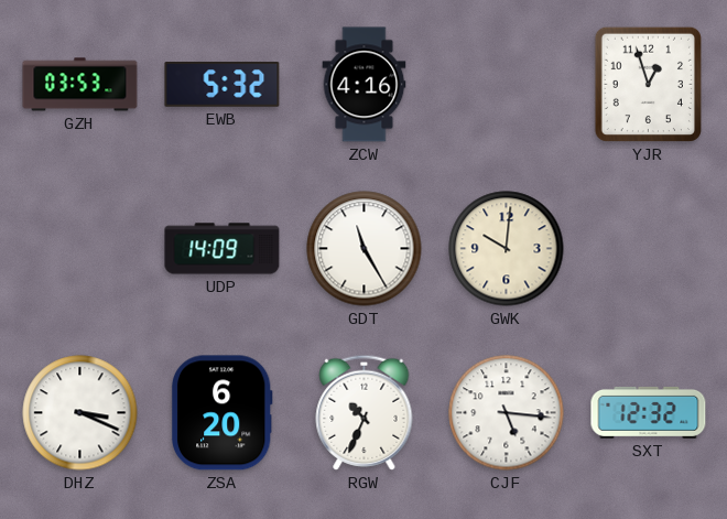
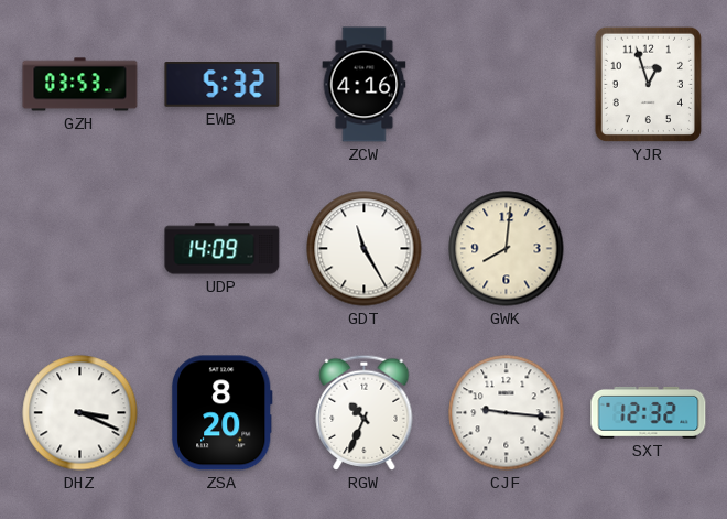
GWK: 10:01 -> 8:01 (507, 249)
ZSA: 6:20 -> 8:20 (221, 413)
CJF: 5:16 -> 9:16 (507, 413)
